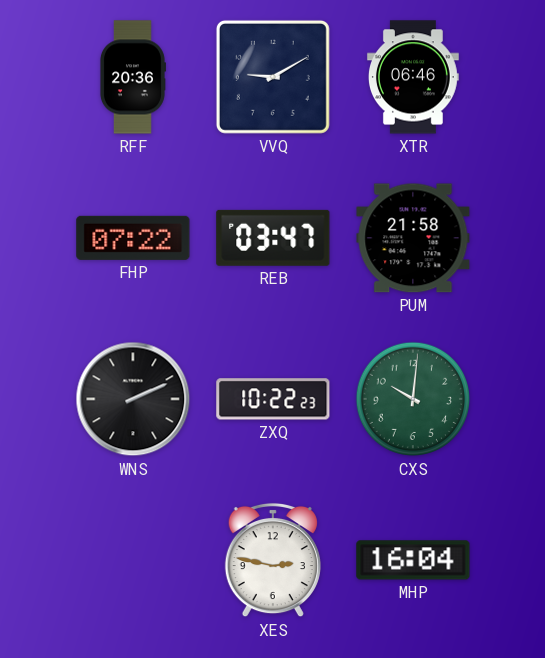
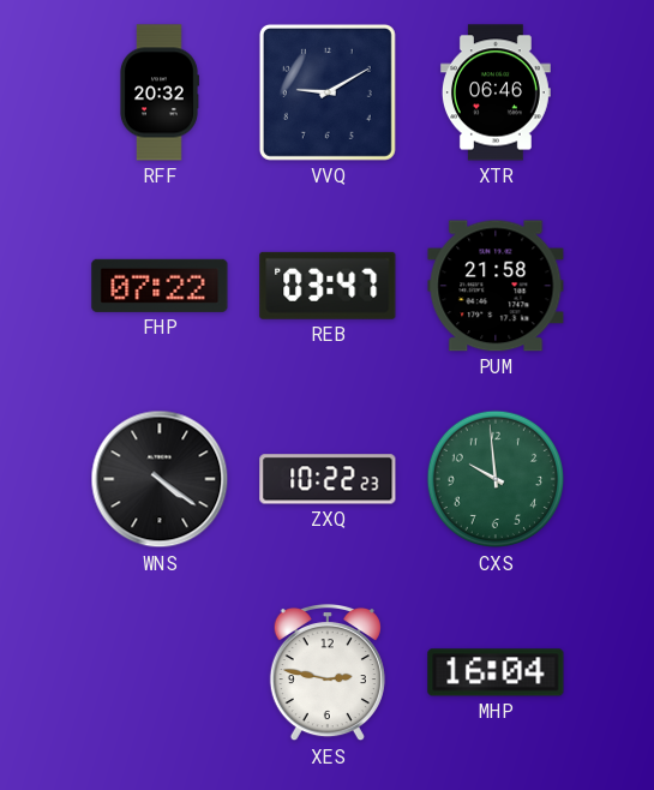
RFF: 20:36 -> 20:32 (158, 92)
WNS: 2:11 -> 4:21 (160, 479)
CXS: 10:01 -> 9:59 (496, 479)
